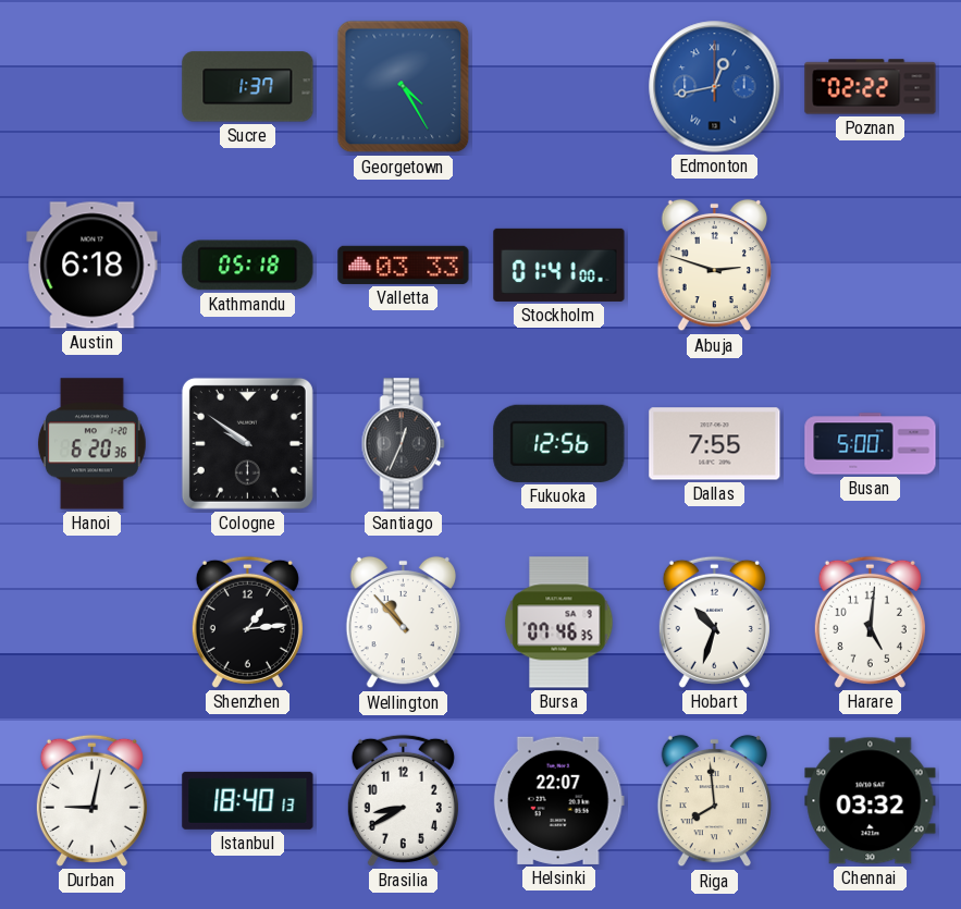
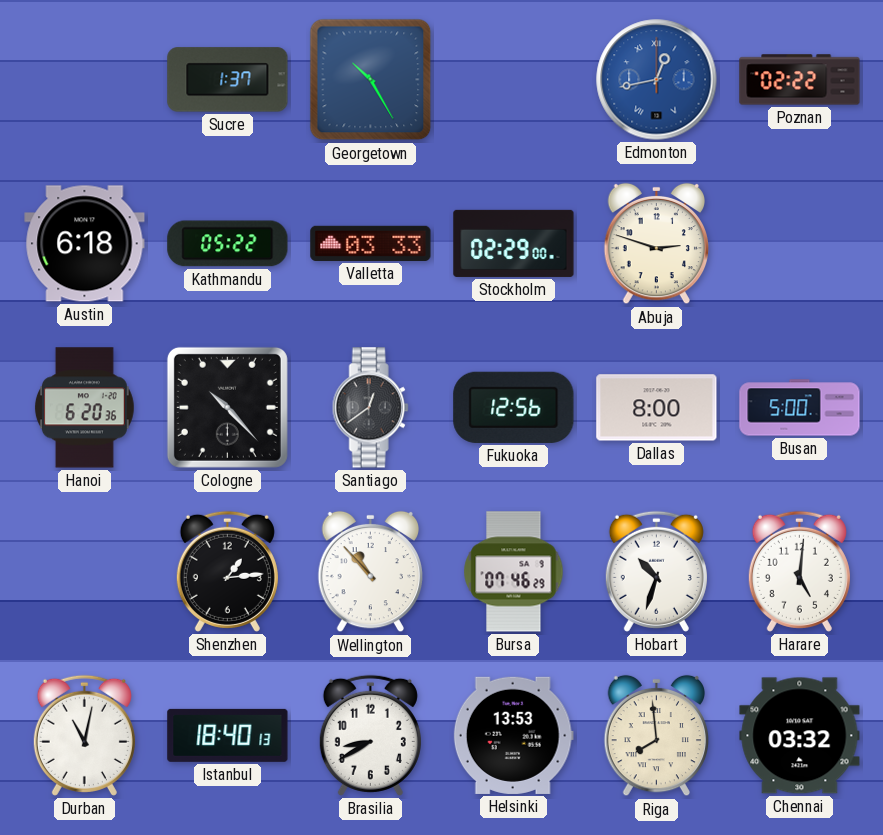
Georgetown: 4:25 -> 10:25 (371, 80)
Kathmandu: 05:18 -> 05:22 (228, 244)
Stockholm: 01:41 -> 02:29 (514, 243)
Cologne: 9:51 -> 10:23 (227, 407)
Santiago: 12:34 -> 12:39 (370, 408)
Dallas: 7:55 -> 8:00 (657, 408)
Bursa: 07:46:35 -> 07:46:29 (514, 572)
Durban: 9:02 -> 11:02 (84, 735)
Helsinki: 22:07 -> 13:53 (513, 735)
